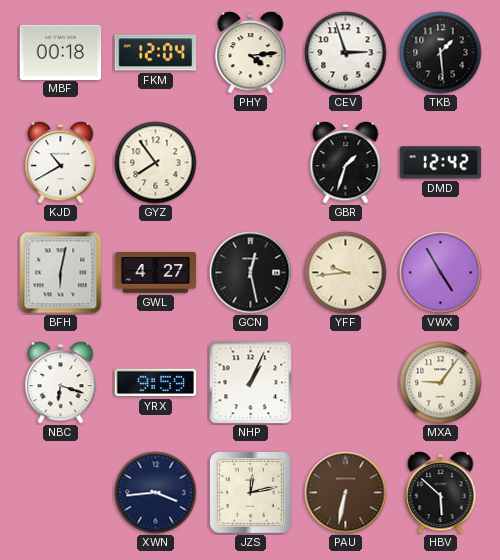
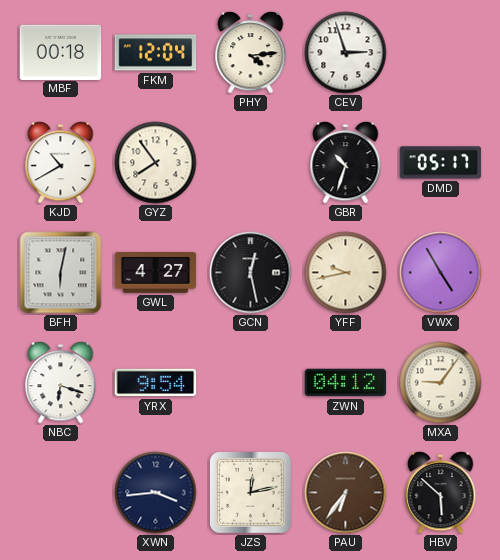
TKB: 1:29 -> none (441, 53)
GBR: 1:33 -> 10:33 (346, 163)
DMD: 12:42 -> 05:17 (441, 163)
YFF: 9:44 -> 9:43 (346, 273)
YRX: 9:59 -> 9:54 (156, 383)
NHP: 1:04 -> none (251, 383)
ZWN: none -> 04:12 (346, 383)
PAU: 6:32 -> 6:36 (346, 493)
